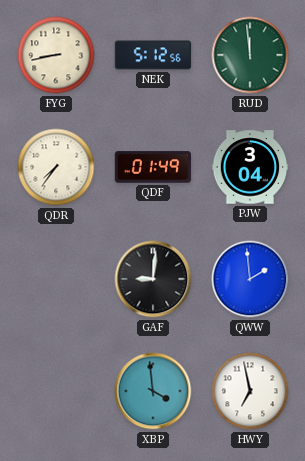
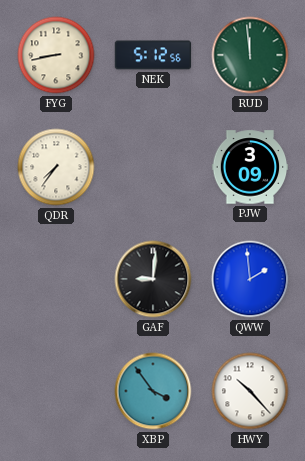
QDF: 01:49 -> none (153, 167)
PJW: 3:04 -> 3:09 (250, 167)
XBP: 3:59 -> 3:54 (153, 391)
HWY: 6:58 -> 10:23 (250, 391)
